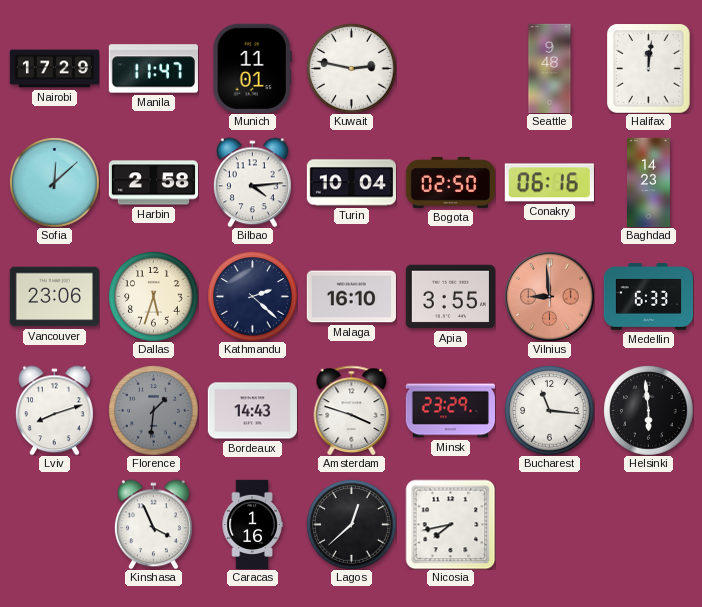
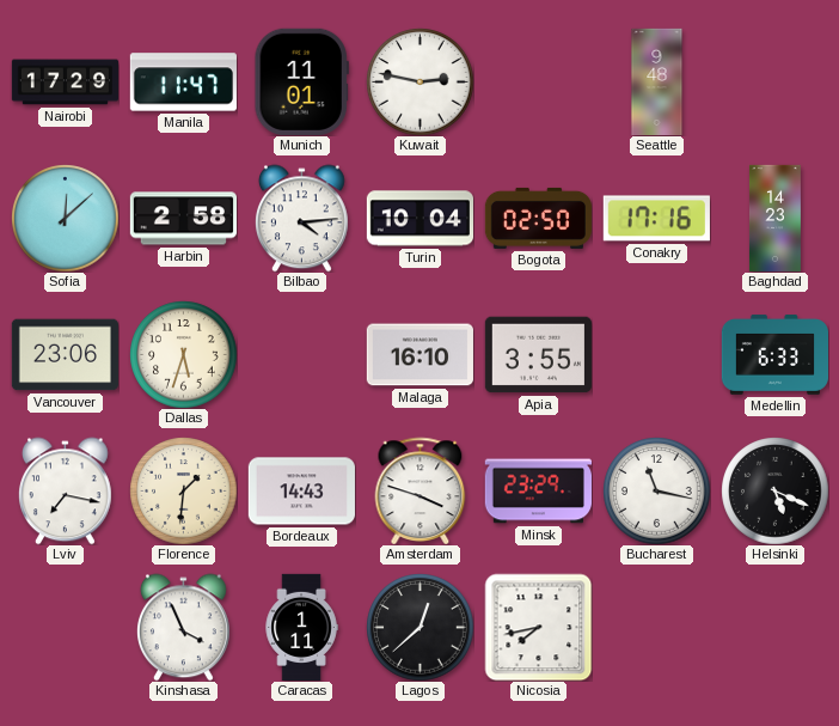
Halifax: 12:01 -> none (649, 68)
Conakry: 06:16 -> 17:16 (656, 219)
Kathmandu: 2:22 -> none (252, 296)
Vilnius: 8:59 -> none (549, 296)
Lviv: 8:12 -> 7:17 (65, 490)
Florence dial: grey -> cream (183, 490)
Bucharest: 11:16 -> 11:17 (656, 490)
Helsinki: 5:59 -> 5:19 (774, 490)
Caracas: 1:16 -> 1:11 (301, 627)
